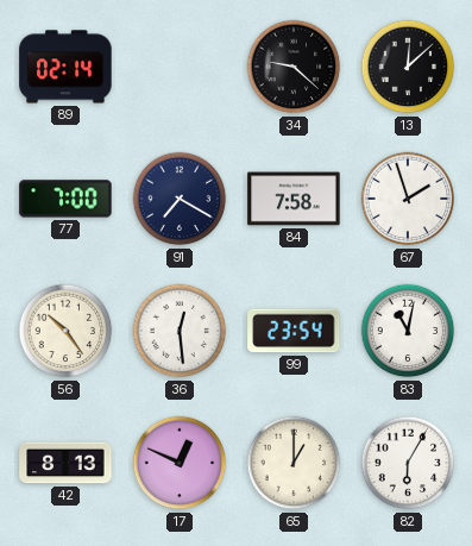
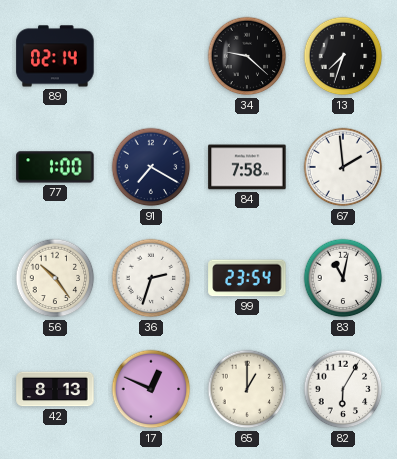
13: 12:08 -> 7:33 (343, 56)
77: 7:00 -> 1:00 (55, 167)
67: 1:57 -> 1:59 (343, 167)
36: 12:29 -> 2:33 (151, 278)
